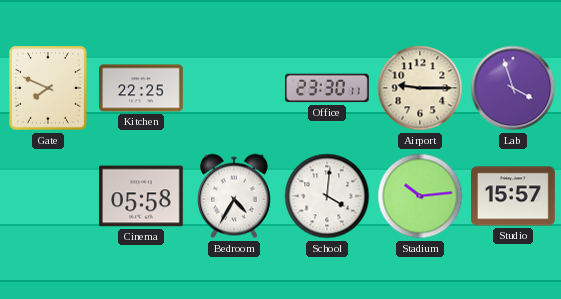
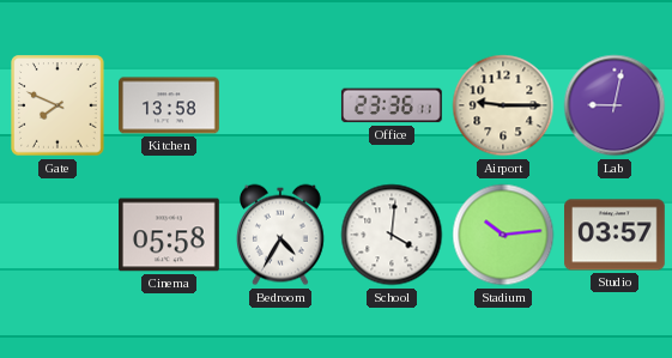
Kitchen: 22:25 -> 13:58 (170, 105)
Office: 23:30 -> 23:36 (392, 105)
Lab: 3:57 -> 9:02 (615, 105)
Studio: 15:57 -> 03:57 (616, 235)
